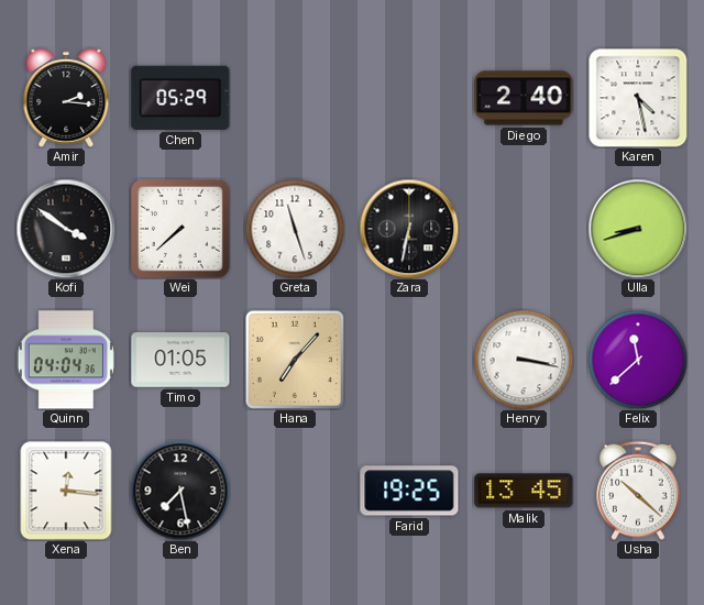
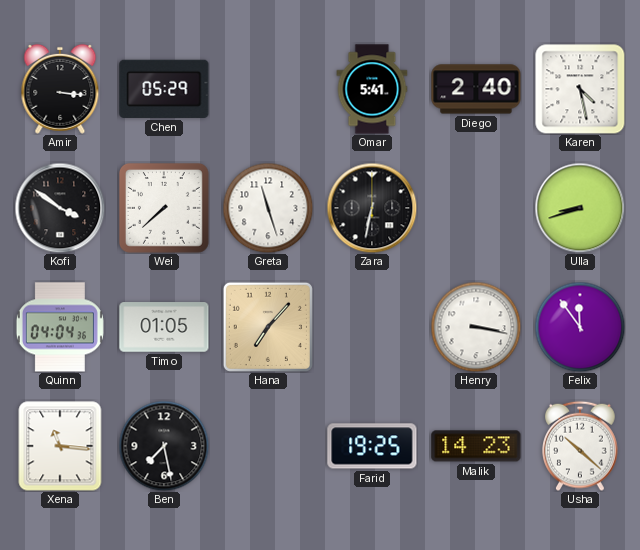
Amir: 2:16 -> 3:16 (60, 89)
Omar: none -> 5:41 (372, 89)
Felix: 11:38 -> 11:54 (580, 327)
Xena: 12:16 -> 11:16 (60, 446)
Malik: 13:45 -> 14:23 (476, 446)
